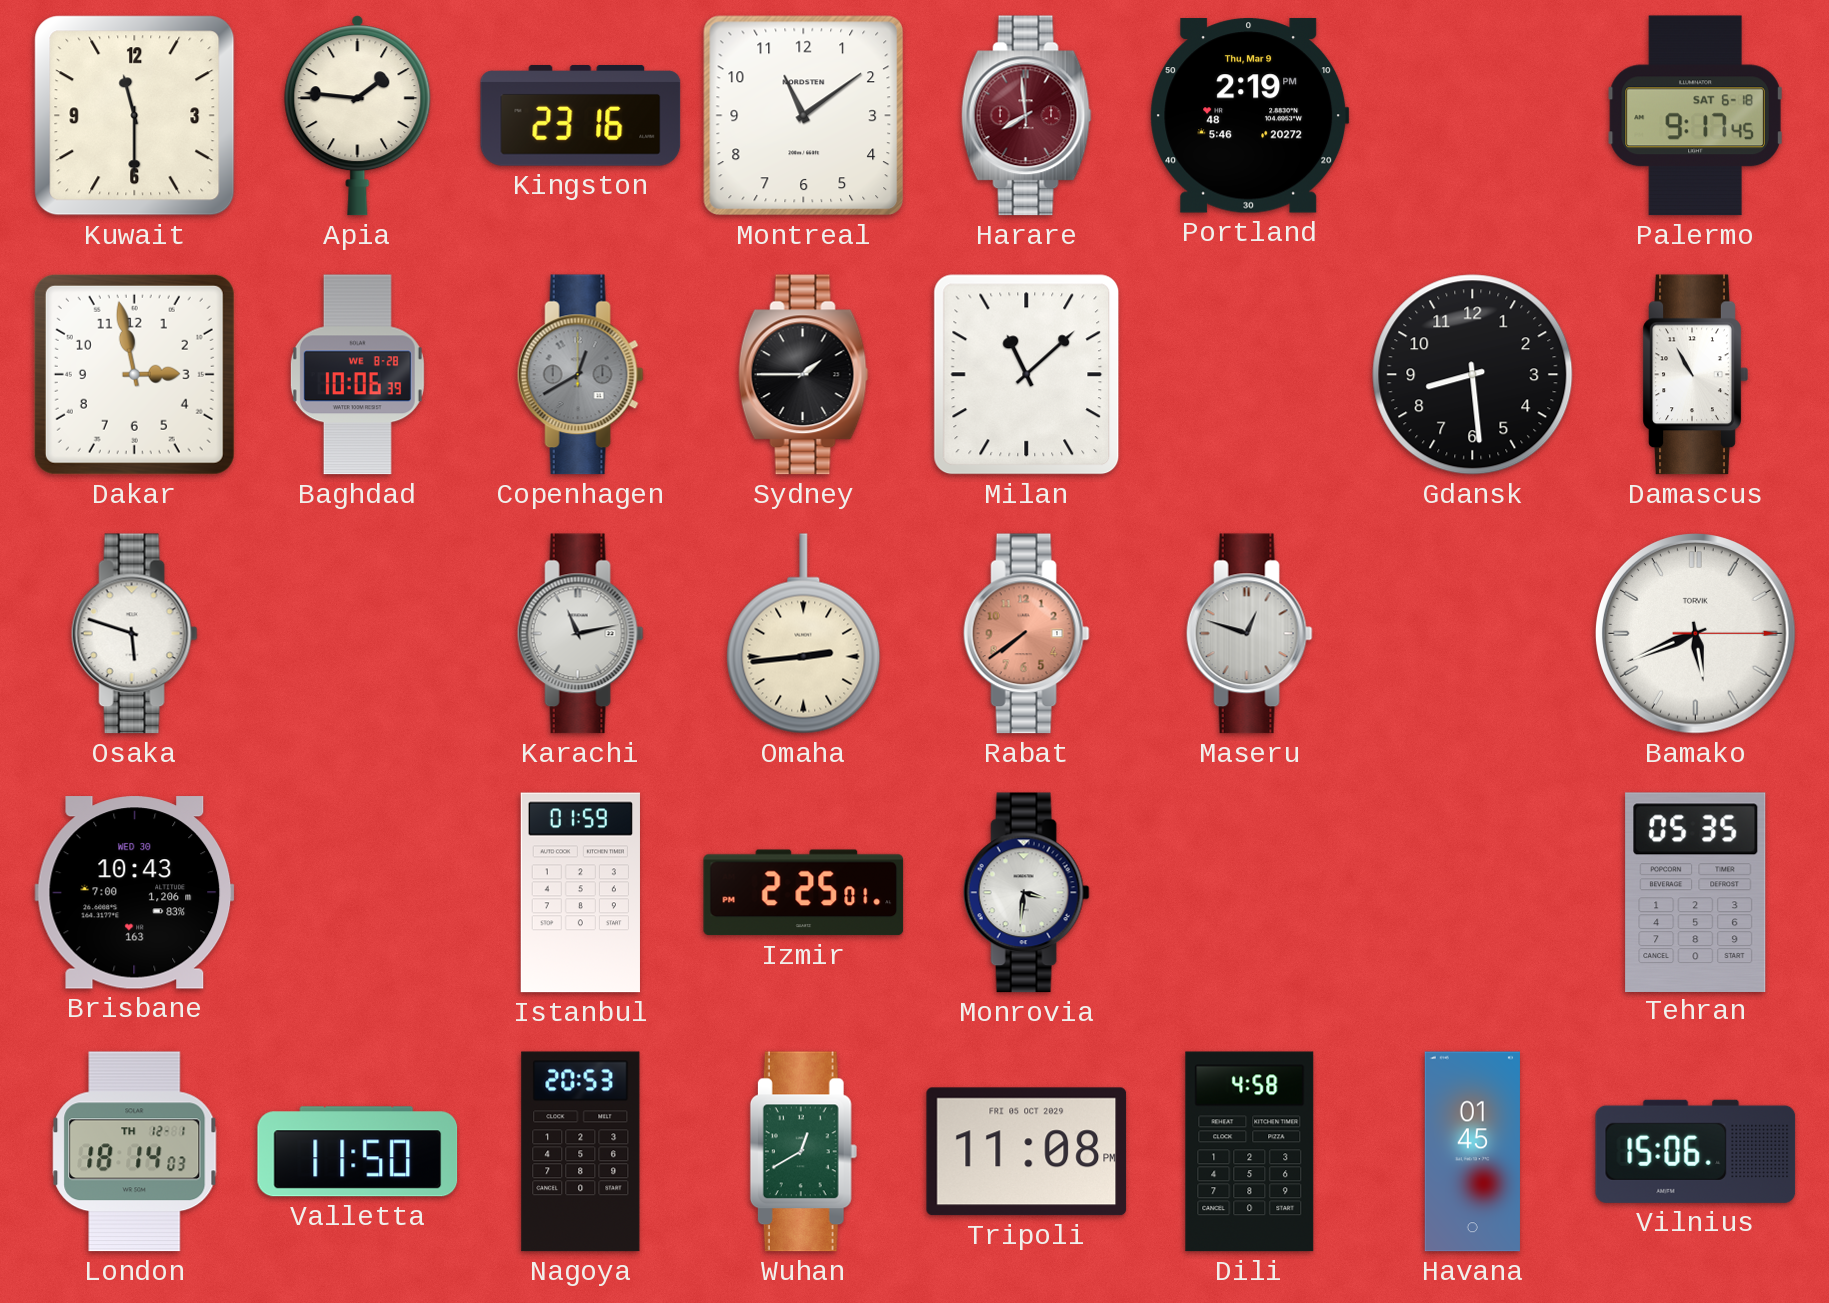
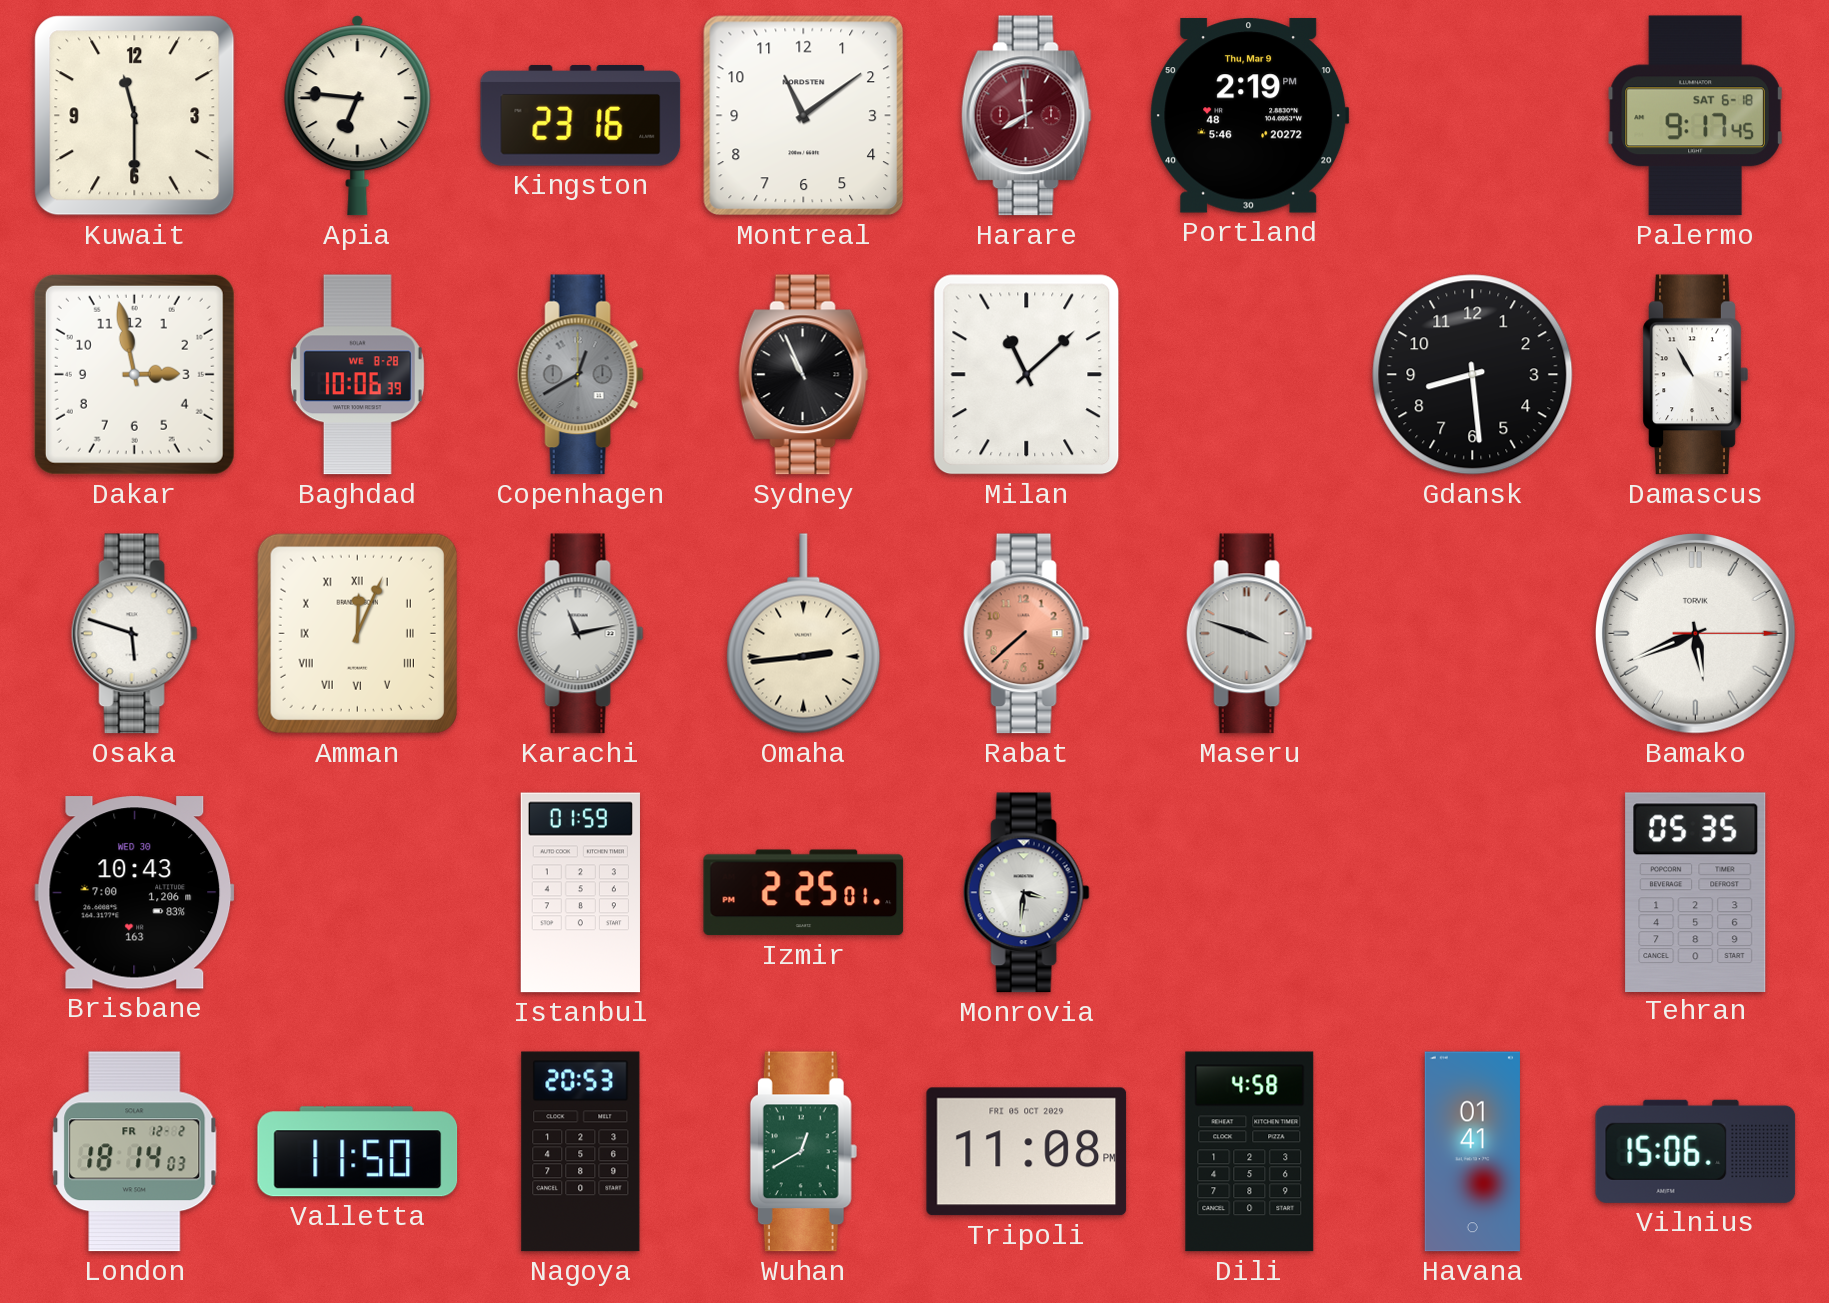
Apia: 1:46 -> 6:46 (358, 116)
Sydney: 1:45 -> 10:56 (803, 375)
Amman: none -> 12:04 (357, 633)
Rabat: 7:39 -> 7:38 (1026, 634)
Maseru: 12:48 -> 3:48 (1249, 634)
London date: TH 12-1 -> FR 12-2 (135, 1152)
Havana: 01:45 -> 01:41 (1472, 1152)
